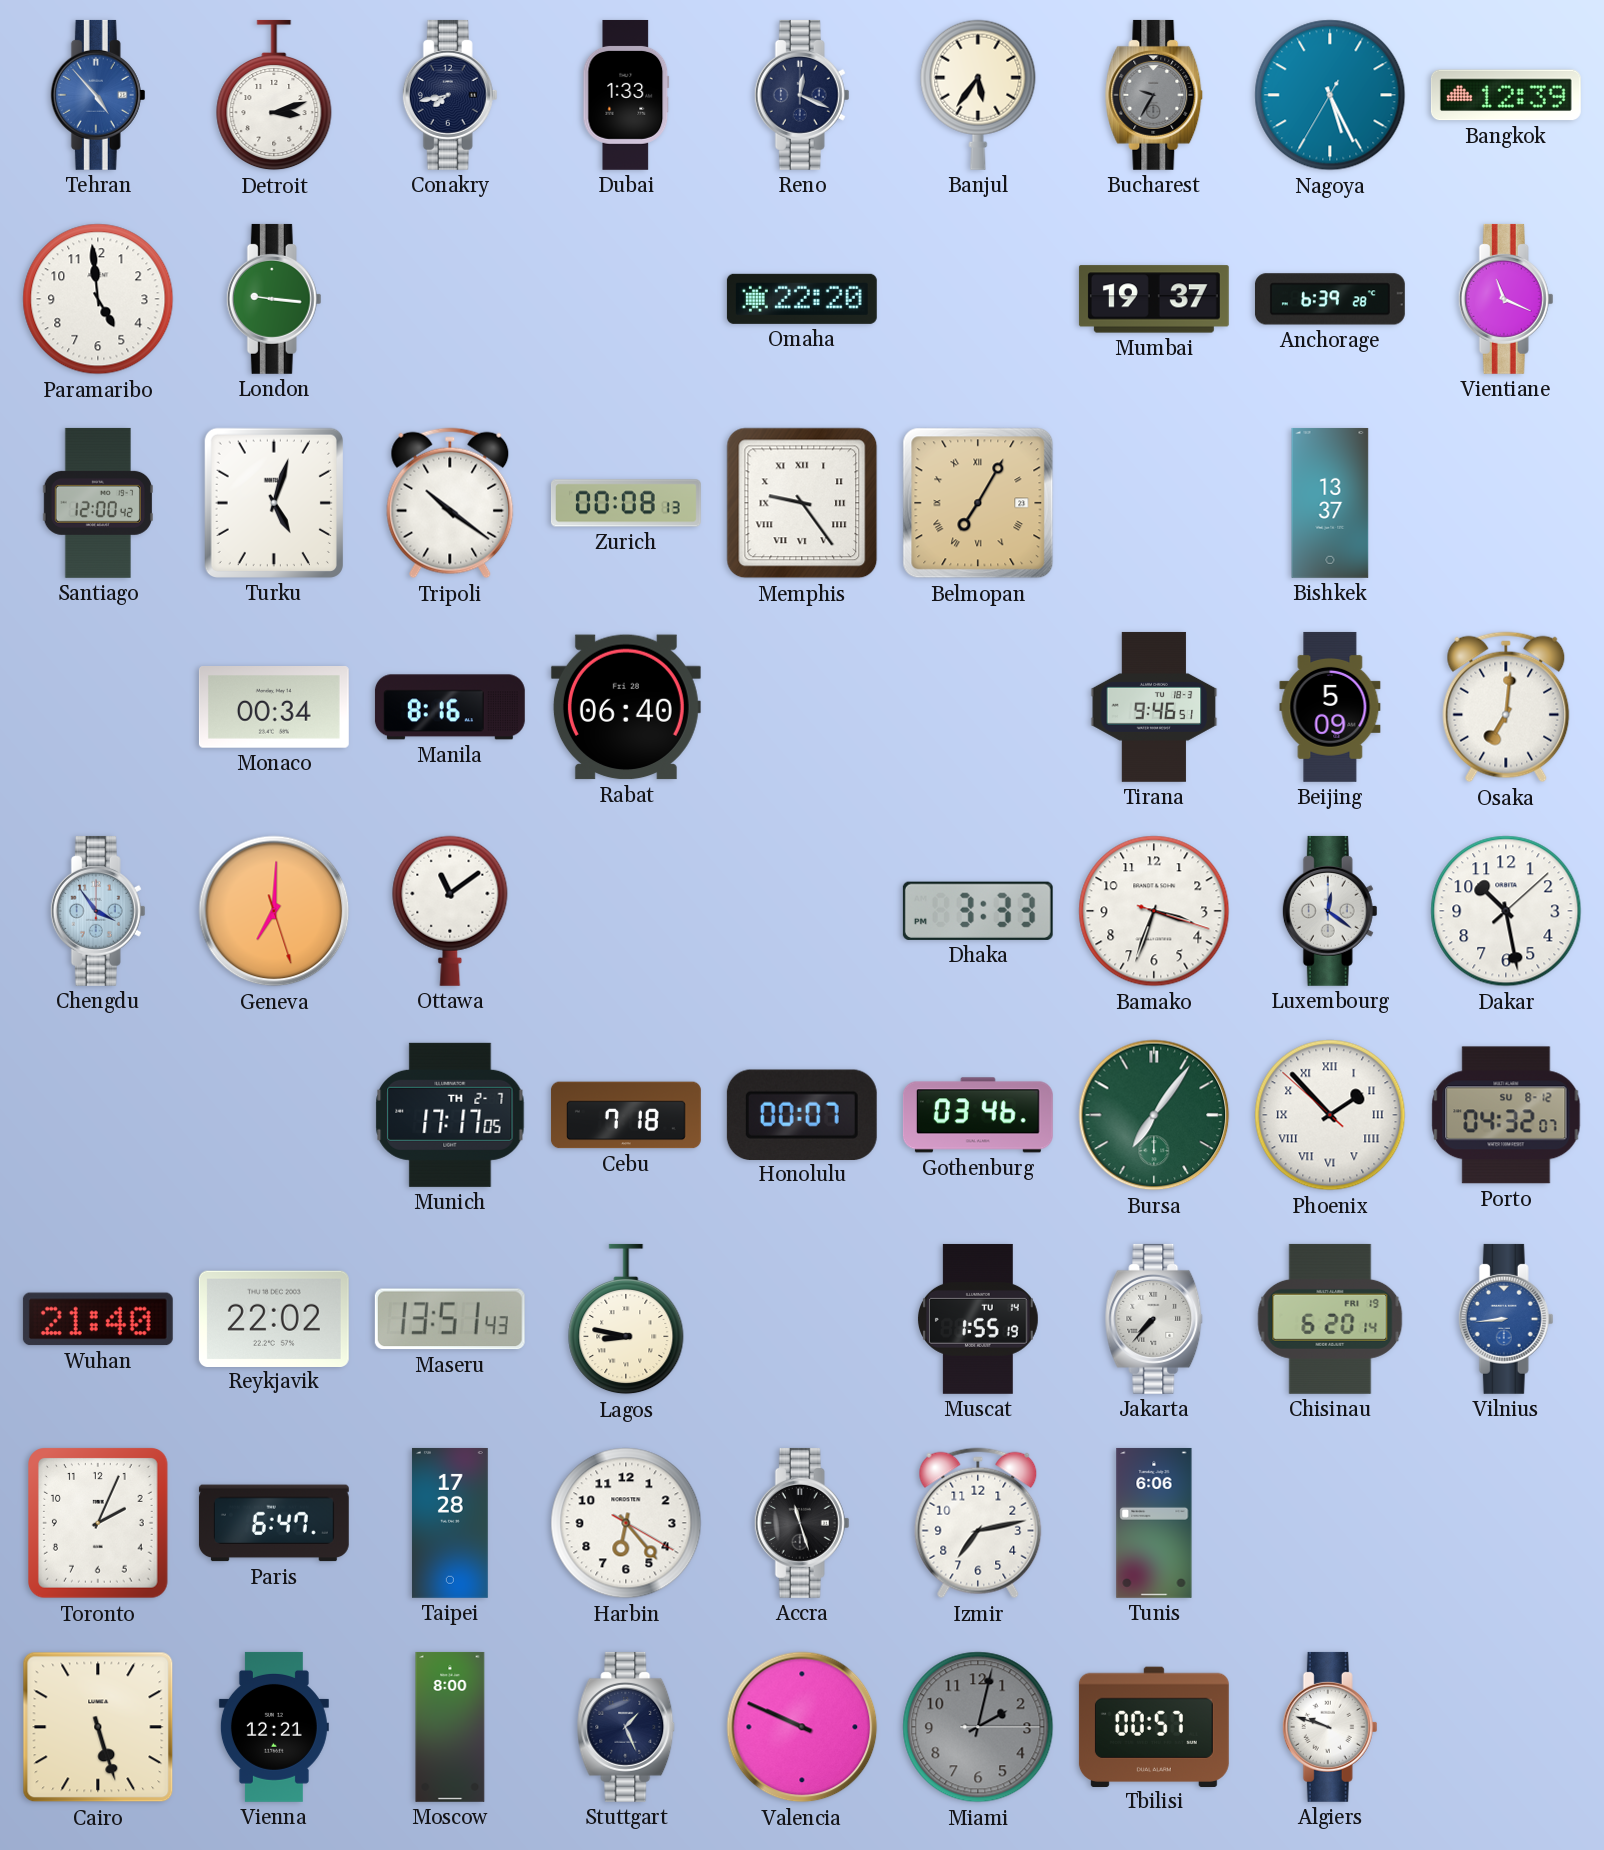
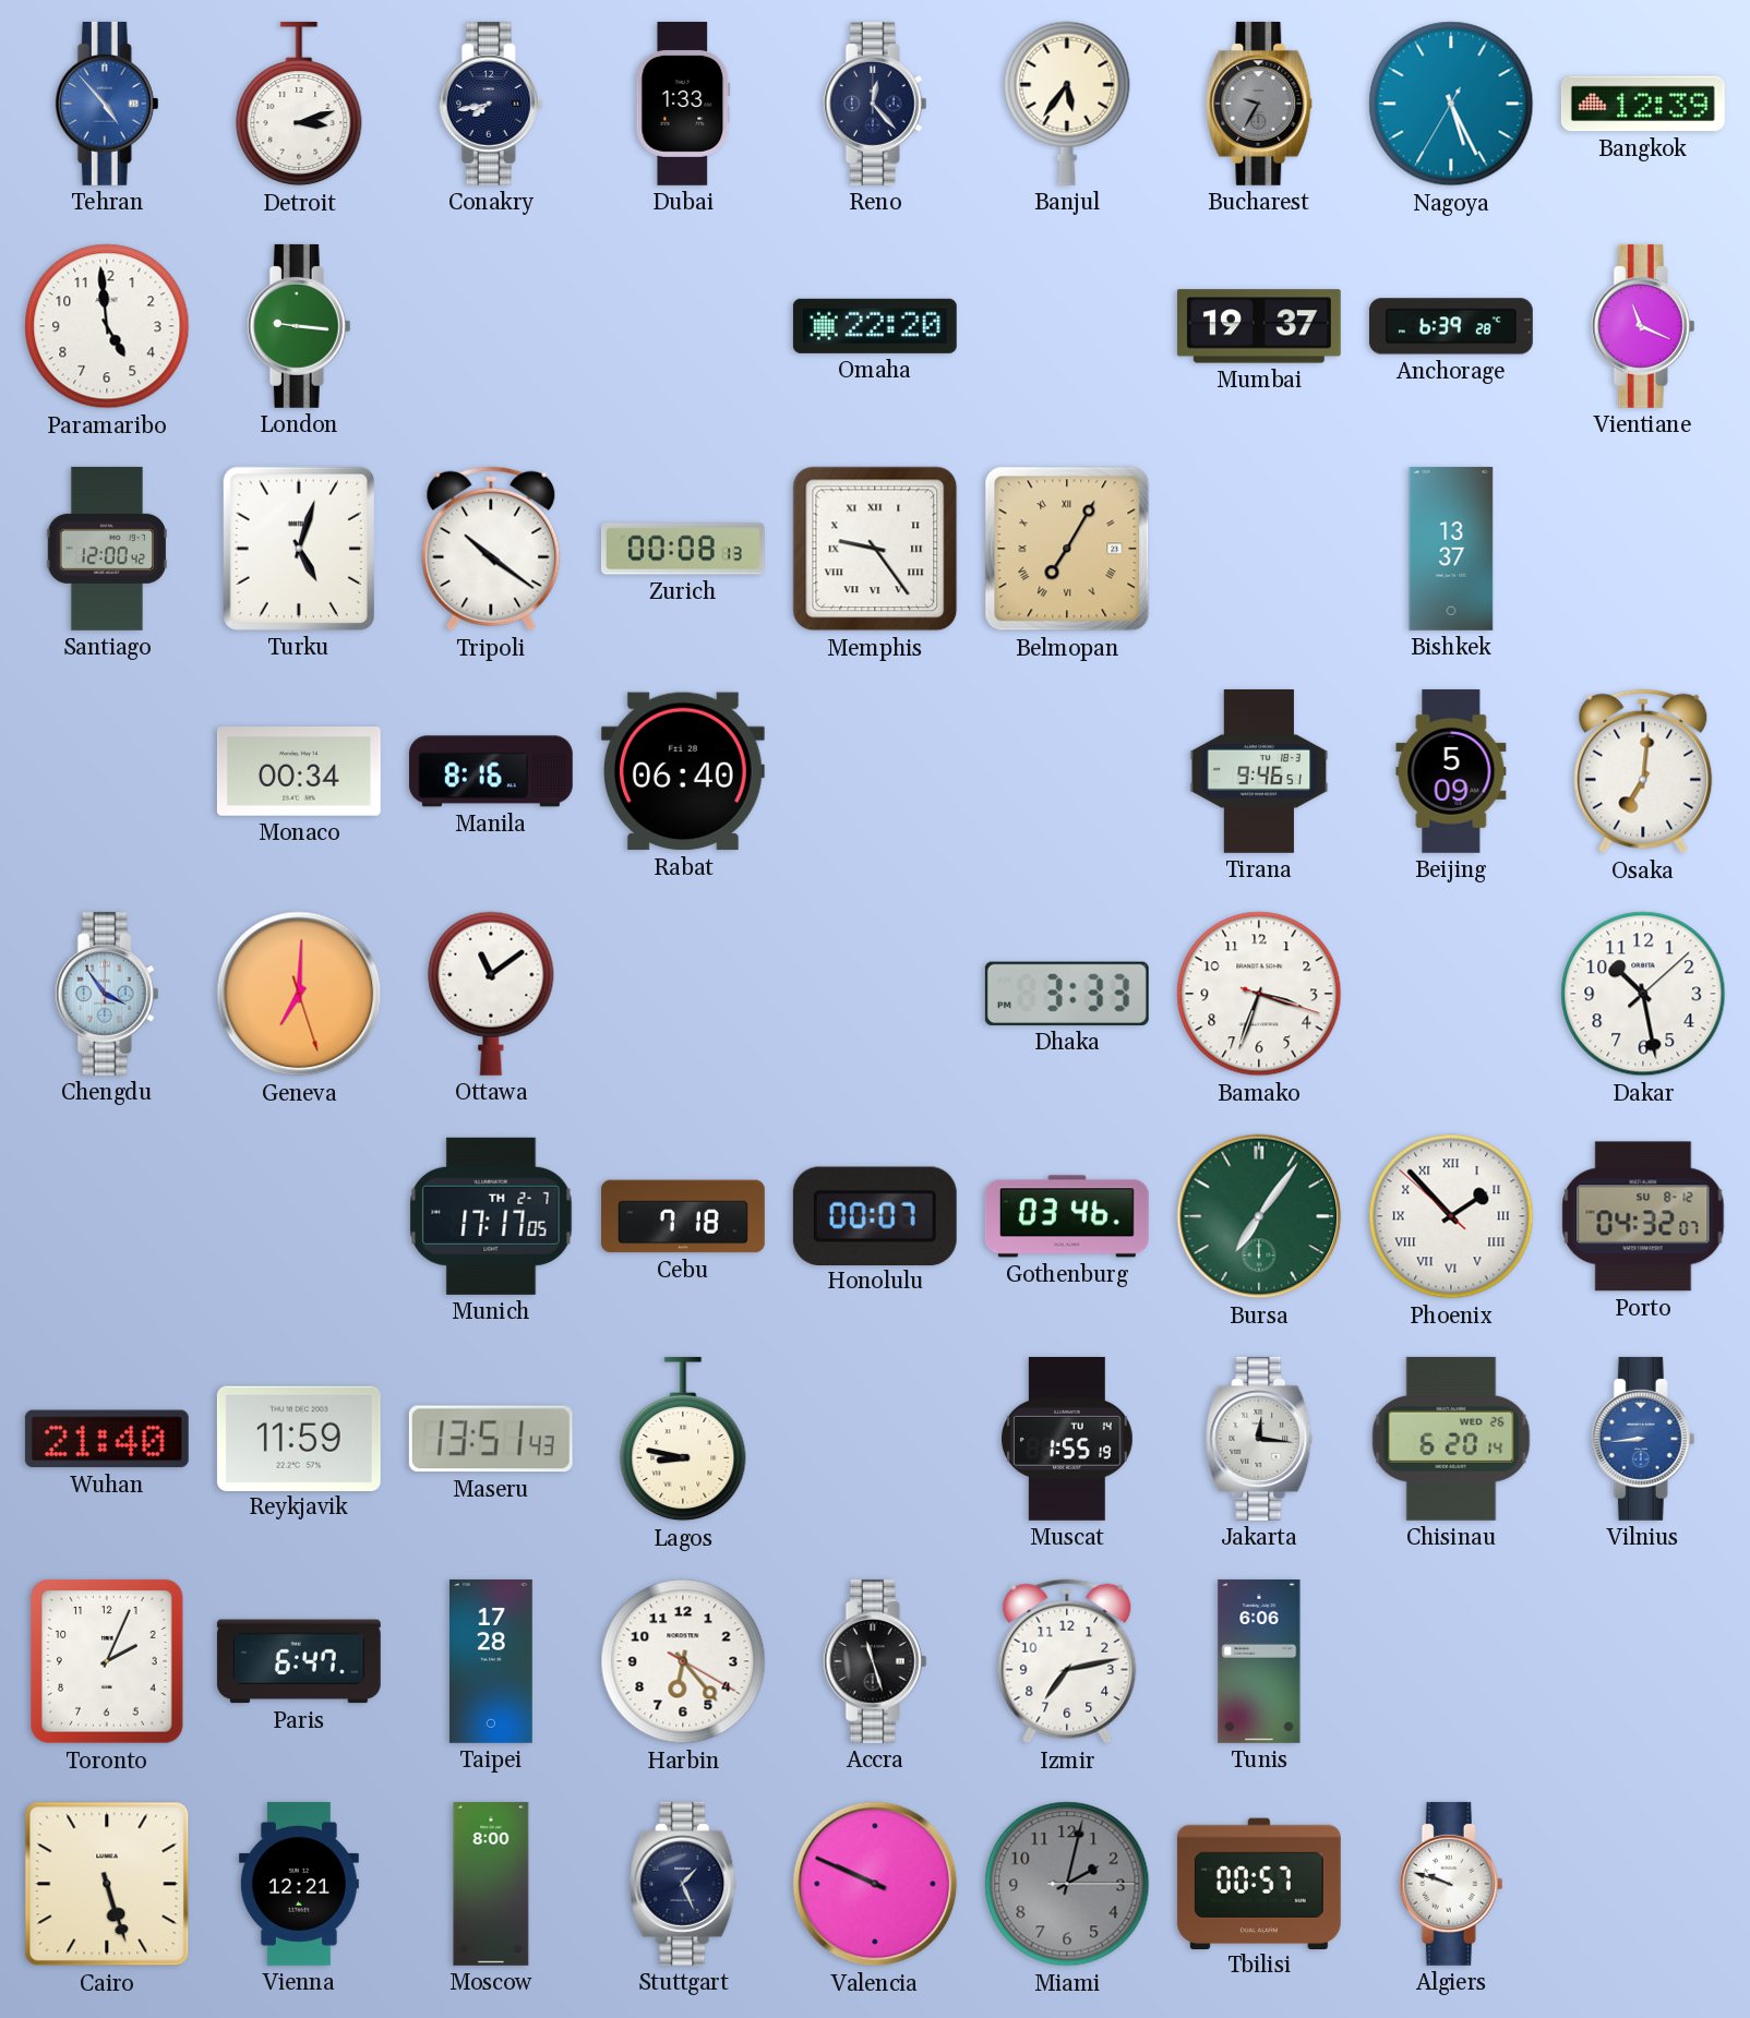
Reno: 12:19 -> 12:23 (875, 104)
Luxembourg: 12:21 -> none (1330, 911)
Reykjavik: 22:02 -> 11:59 (299, 1438)
Jakarta: 7:37 -> 12:16 (1259, 1439)
Chisinau date: FRI 19 -> WED 26 (1451, 1439)
